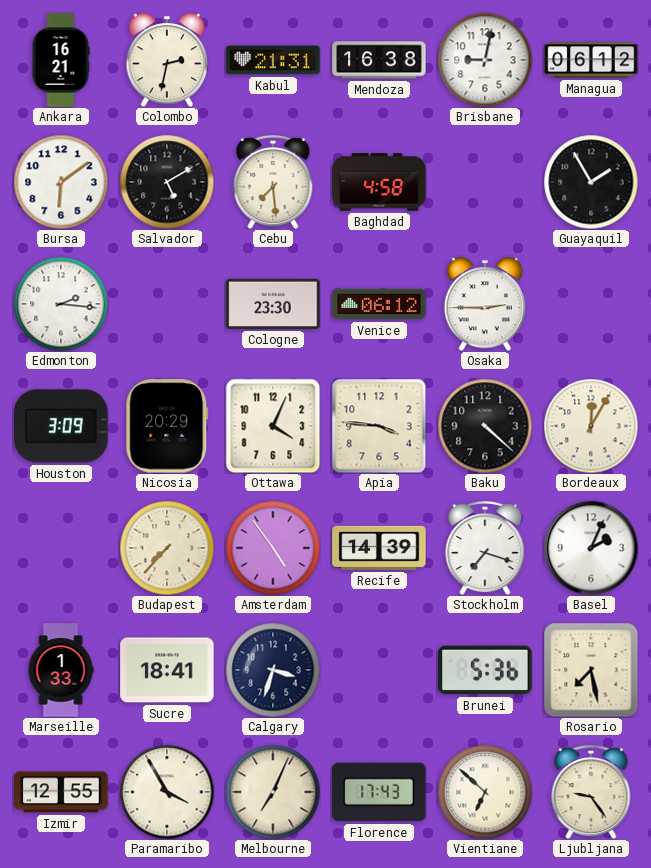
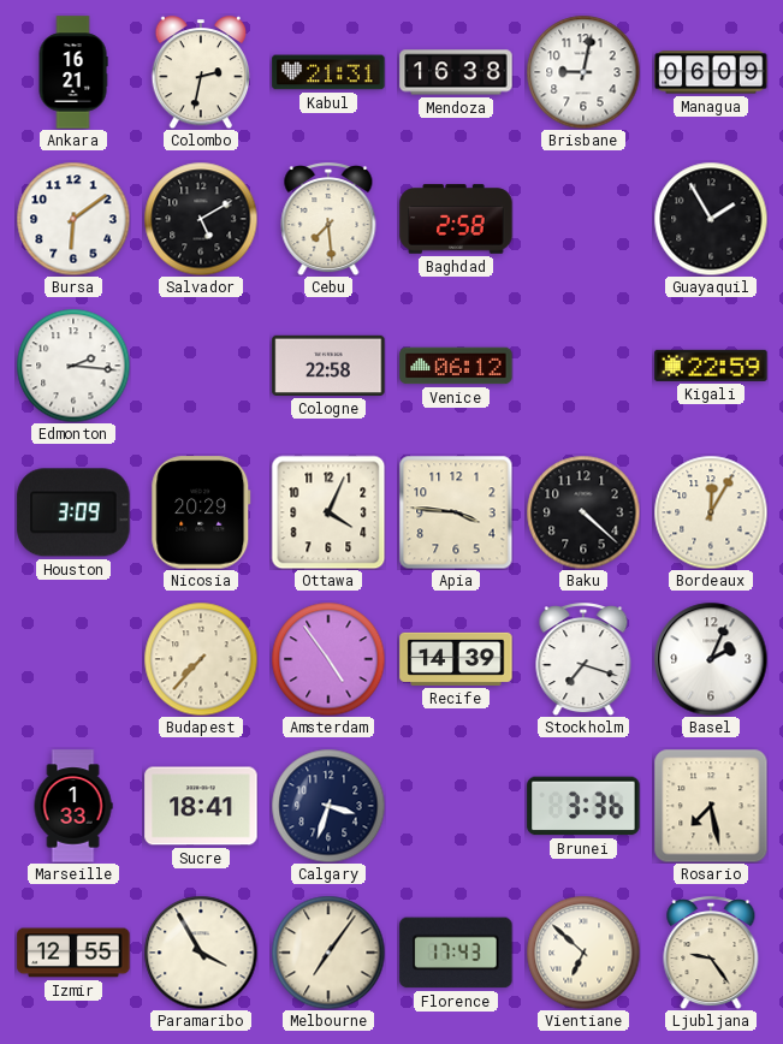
Managua: 06:12 -> 06:09 (711, 72)
Baghdad: 4:58 -> 2:58 (456, 219)
Cologne: 23:30 -> 22:58 (328, 366)
Osaka: 2:45 -> none (485, 305)
Kigali: none -> 22:59 (711, 366)
Brunei: 5:36 -> 3:36 (583, 806)
Melbourne: 7:04 -> 7:06 (328, 953)
